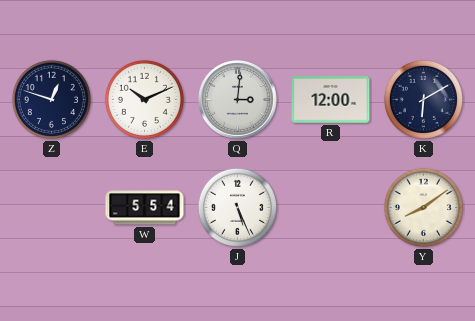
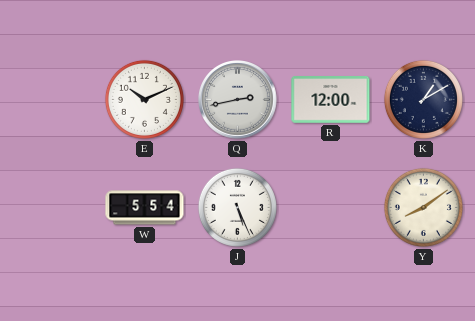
Z: 12:48 -> none (51, 99)
Q: 3:01 -> 2:43 (238, 100)
K: 6:10 -> 1:10 (423, 99)
